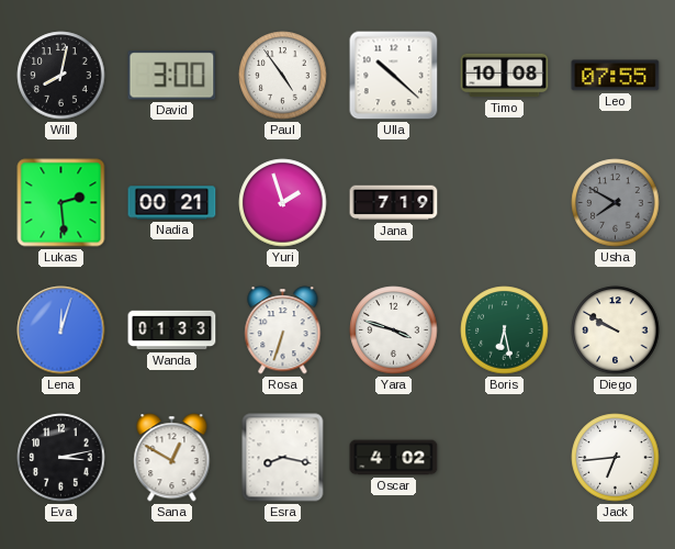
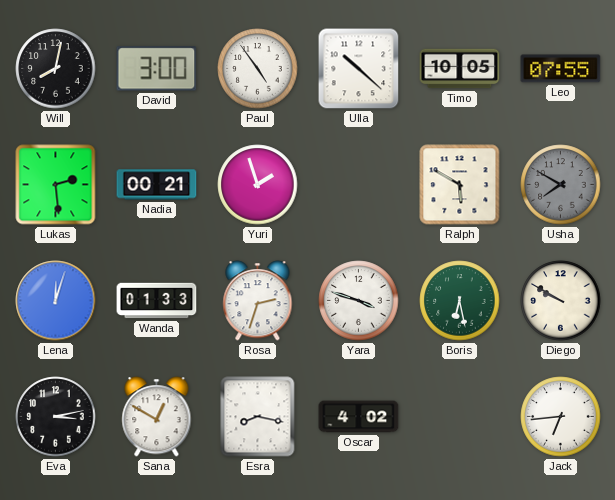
Timo: 10:08 -> 10:05 (460, 69)
Jana: 7:19 -> none (394, 203)
Ralph: none -> 5:50 (460, 185)
Rosa: 6:33 -> 2:33 (258, 301)
